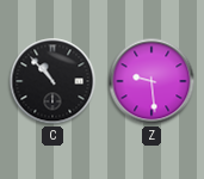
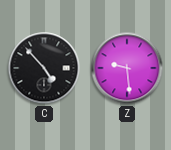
C: 10:53 -> 4:53 (44, 68)
